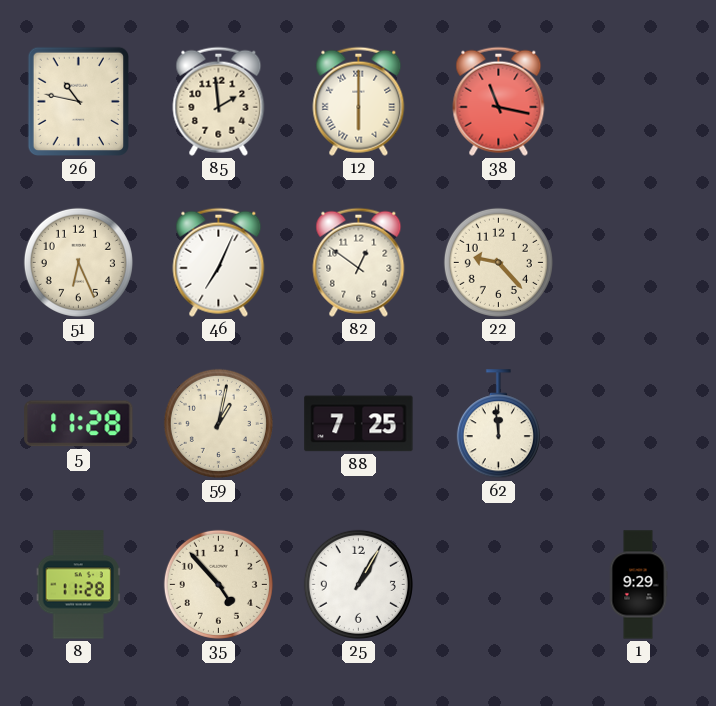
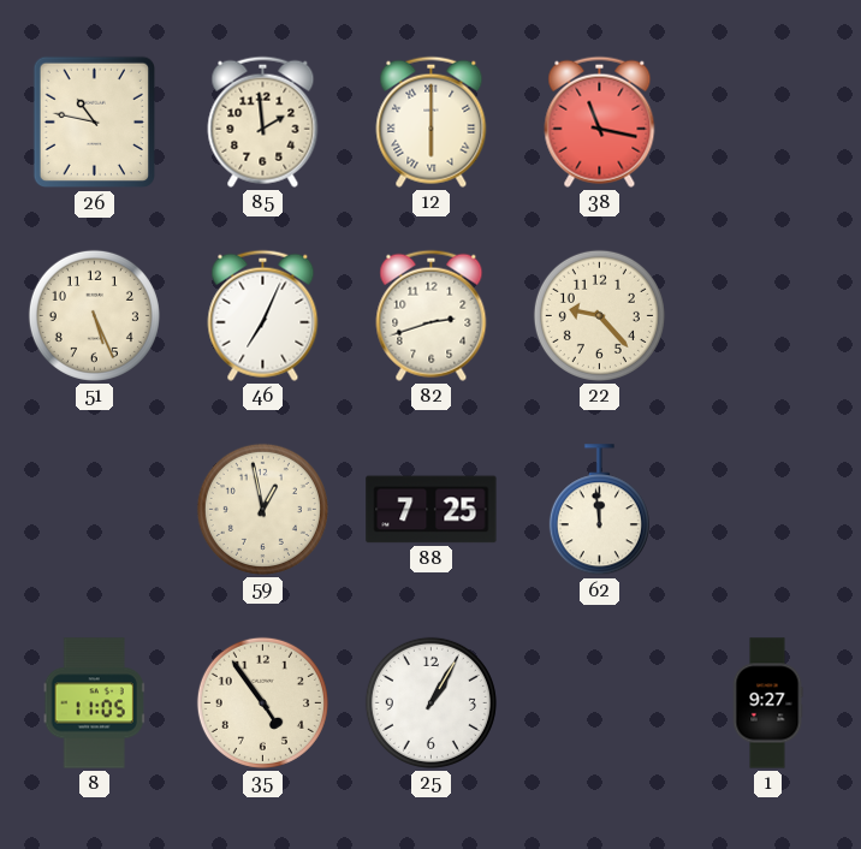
51: 6:26 -> 5:26 (94, 315)
82: 12:51 -> 2:42 (432, 315)
5: 11:28 -> none (79, 424)
59: 1:02 -> 12:58 (262, 509)
8: 11:28 -> 11:05 (94, 703)
35: 4:53 -> 4:54 (262, 702)
1: 9:29 -> 9:27 (767, 703)
